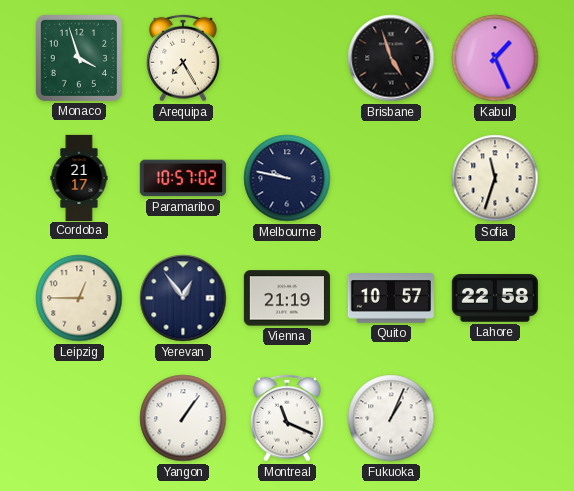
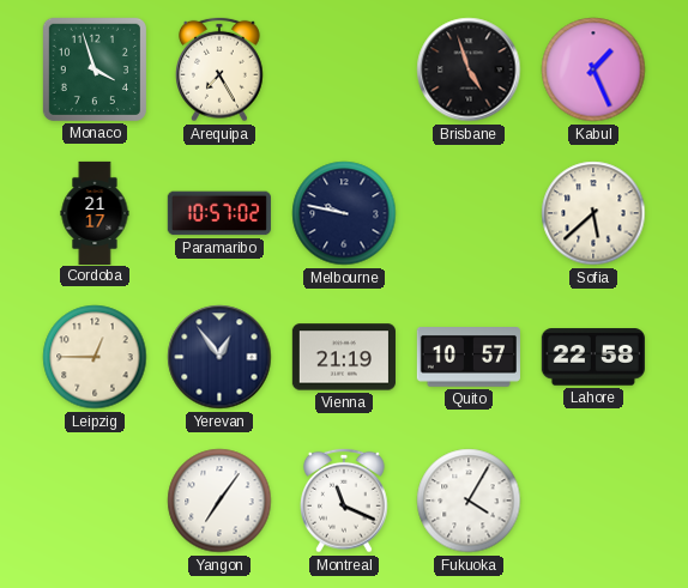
Sofia: 11:33 -> 5:38 (593, 213)
Yangon: 1:06 -> 7:06 (219, 501)
Fukuoka: 1:04 -> 4:05 (469, 501)
